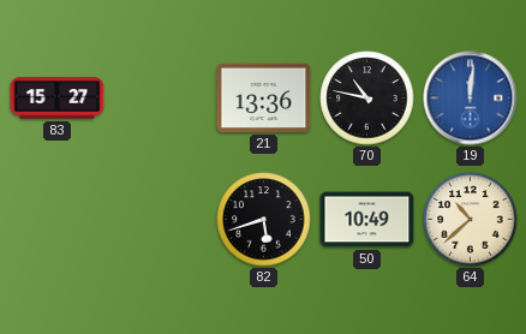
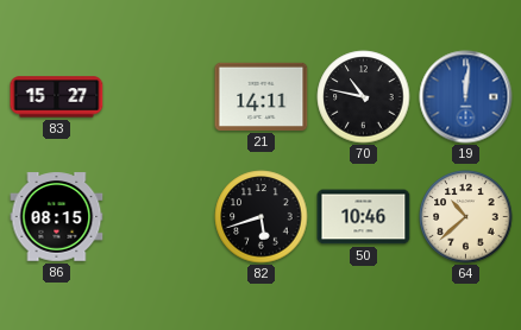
21: 13:36 -> 14:11 (262, 96)
86: none -> 08:15 (57, 217)
50: 10:49 -> 10:46 (364, 217)
